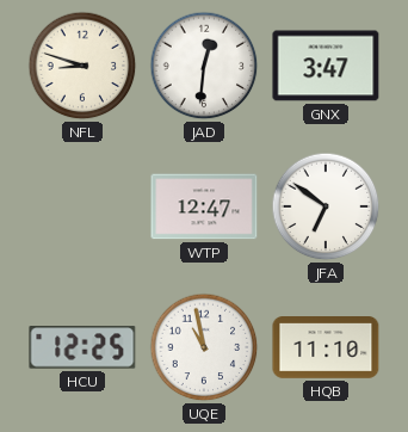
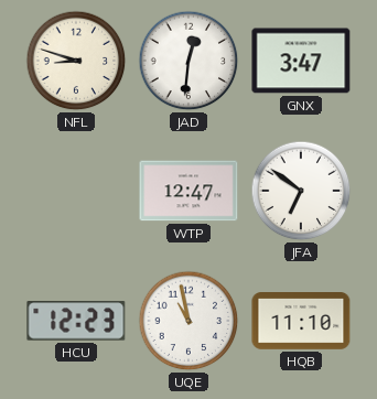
HCU: 12:25 -> 12:23 (76, 321)
